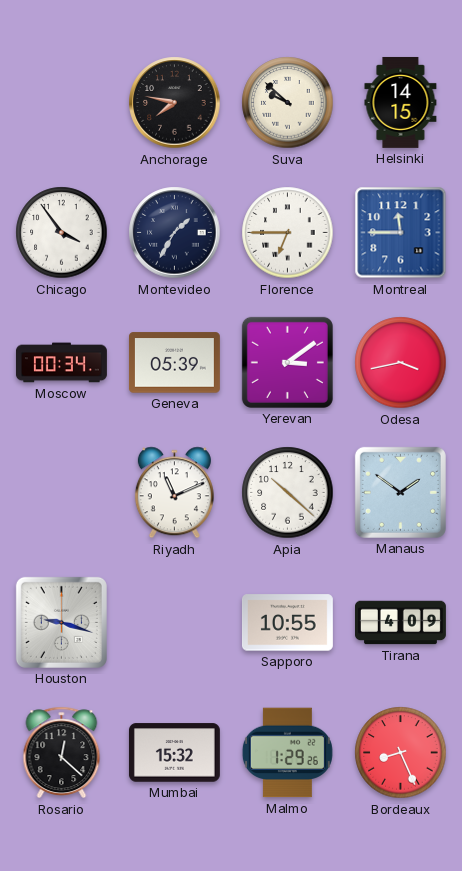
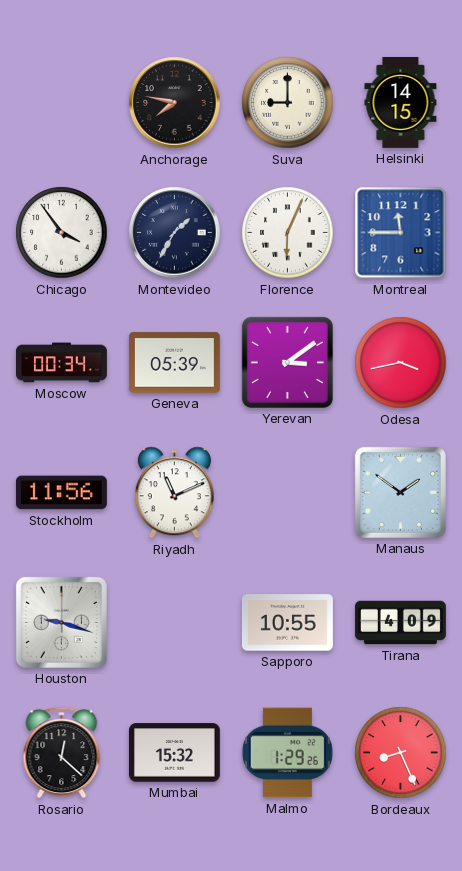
Suva: 9:52 -> 9:00 (288, 103)
Florence: 6:45 -> 6:04 (288, 233)
Stockholm: none -> 11:56 (61, 493)
Apia: 10:22 -> none (288, 493)
